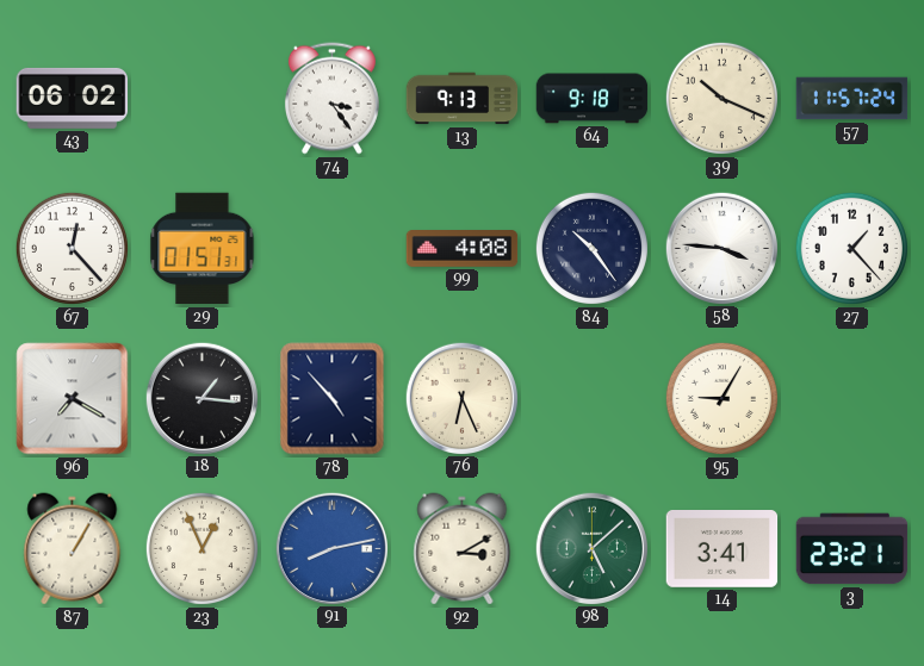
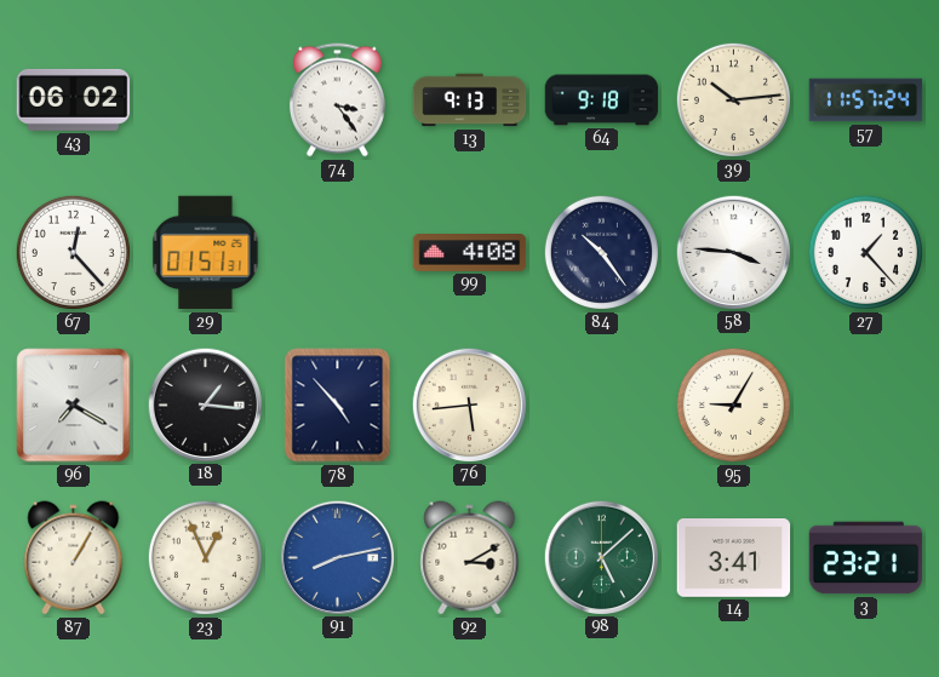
39: 10:19 -> 10:14 (733, 99)
76: 6:26 -> 5:44 (469, 405)
